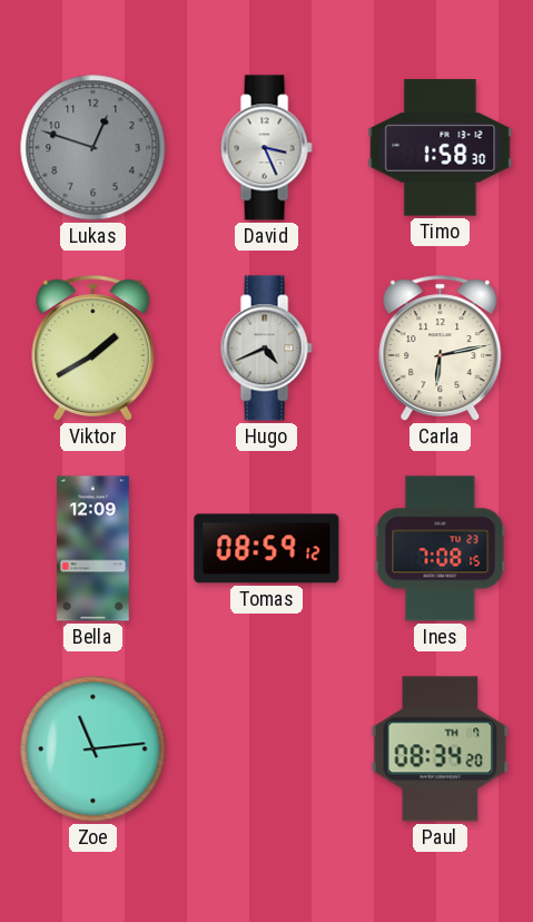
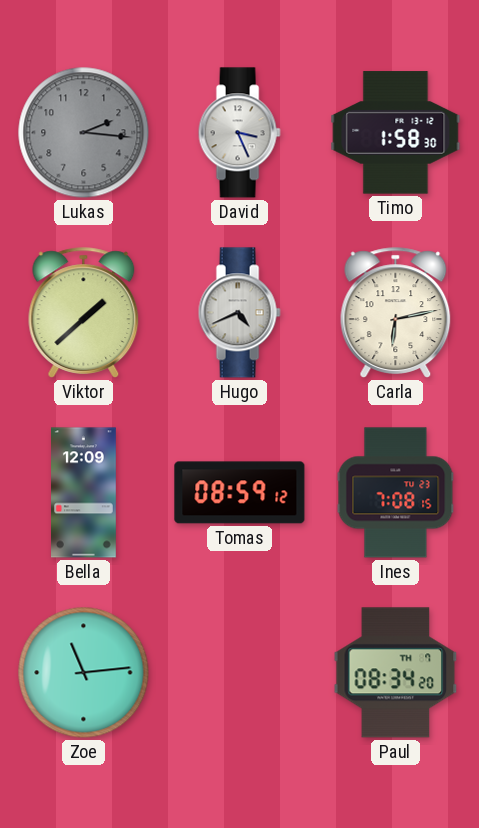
Lukas: 12:48 -> 2:16 (84, 133)
Viktor: 1:40 -> 1:38 (84, 313)
